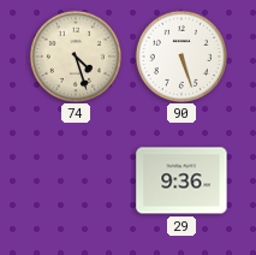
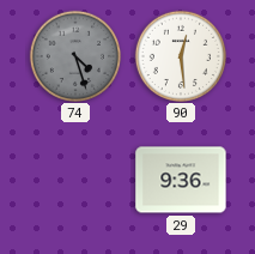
74 dial: cream -> grey (74, 55)
90: 5:27 -> 12:29 (180, 55)
